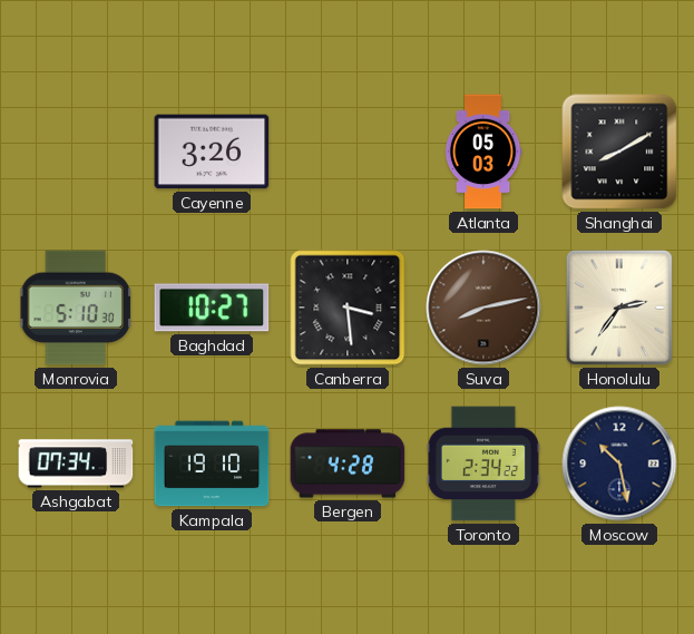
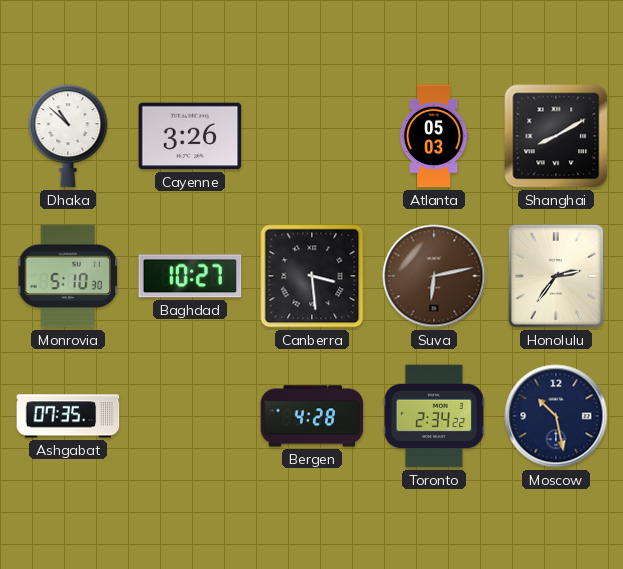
Dhaka: none -> 10:52 (68, 136)
Suva: 8:13 -> 6:13 (434, 276)
Ashgabat: 07:34 -> 07:35 (68, 416)
Kampala: 19:10 -> none (212, 464)
